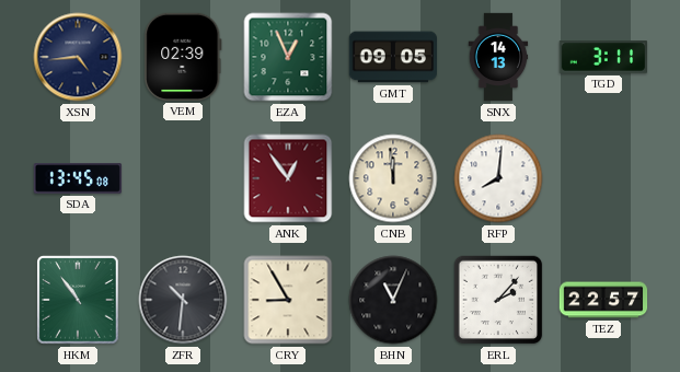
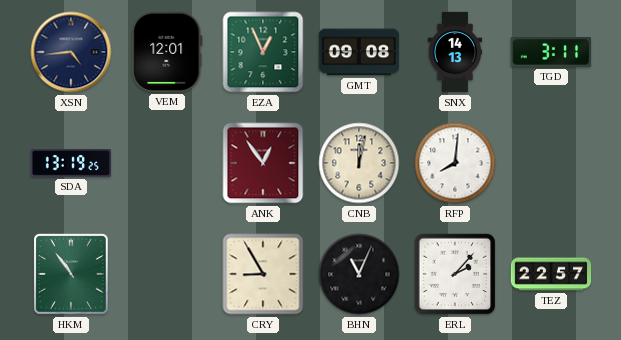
VEM: 02:39 -> 12:01 (167, 52)
GMT: 09:05 -> 09:08 (358, 52)
SDA: 13:45 -> 13:19 (71, 163)
CNB: 11:59 -> 12:02 (359, 163)
ZFR: 10:31 -> none (183, 300)
